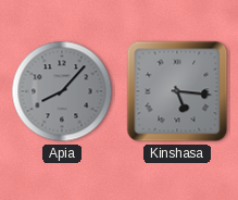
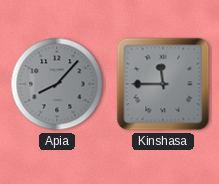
Kinshasa: 5:16 -> 11:45 (163, 84)
